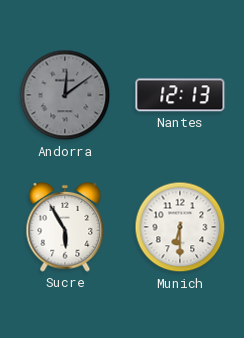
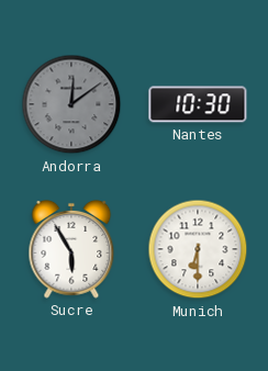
Nantes: 12:13 -> 10:30 (198, 104)
